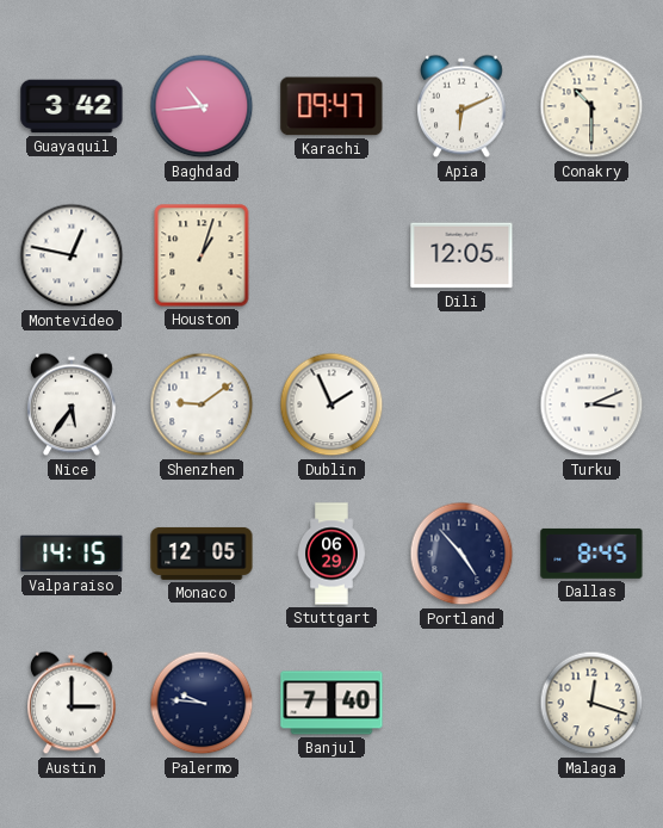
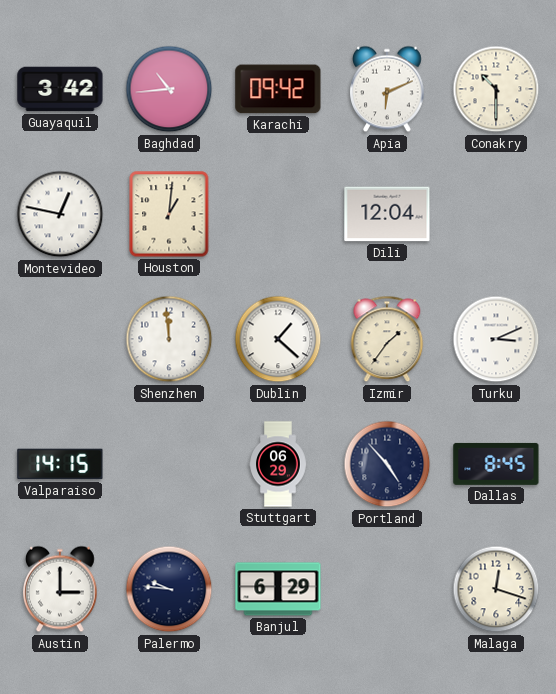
Karachi: 09:47 -> 09:42 (278, 89)
Houston: 1:03 -> 1:01 (169, 214)
Dili: 12:05 -> 12:04 (387, 214)
Nice: 5:36 -> none (73, 404)
Shenzhen: 9:09 -> 11:59 (169, 339)
Dublin: 1:56 -> 1:22 (278, 339)
Izmir: none -> 1:36 (387, 339)
Monaco: 12:05 -> none (202, 554)
Banjul: 7:40 -> 6:29 (278, 589)
